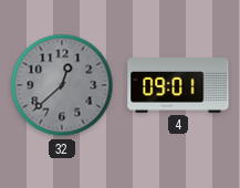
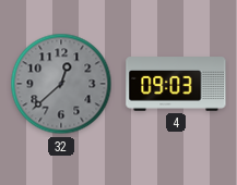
4: 09:01 -> 09:03 (176, 84)
